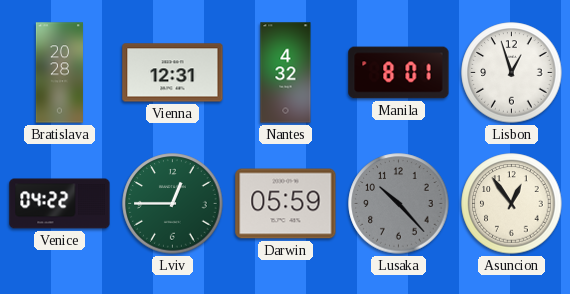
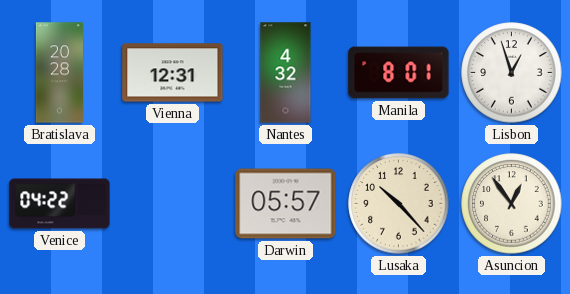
Lviv: 12:45 -> none (173, 204)
Darwin: 05:59 -> 05:57 (286, 204)
Lusaka dial: grey -> cream (399, 204)
